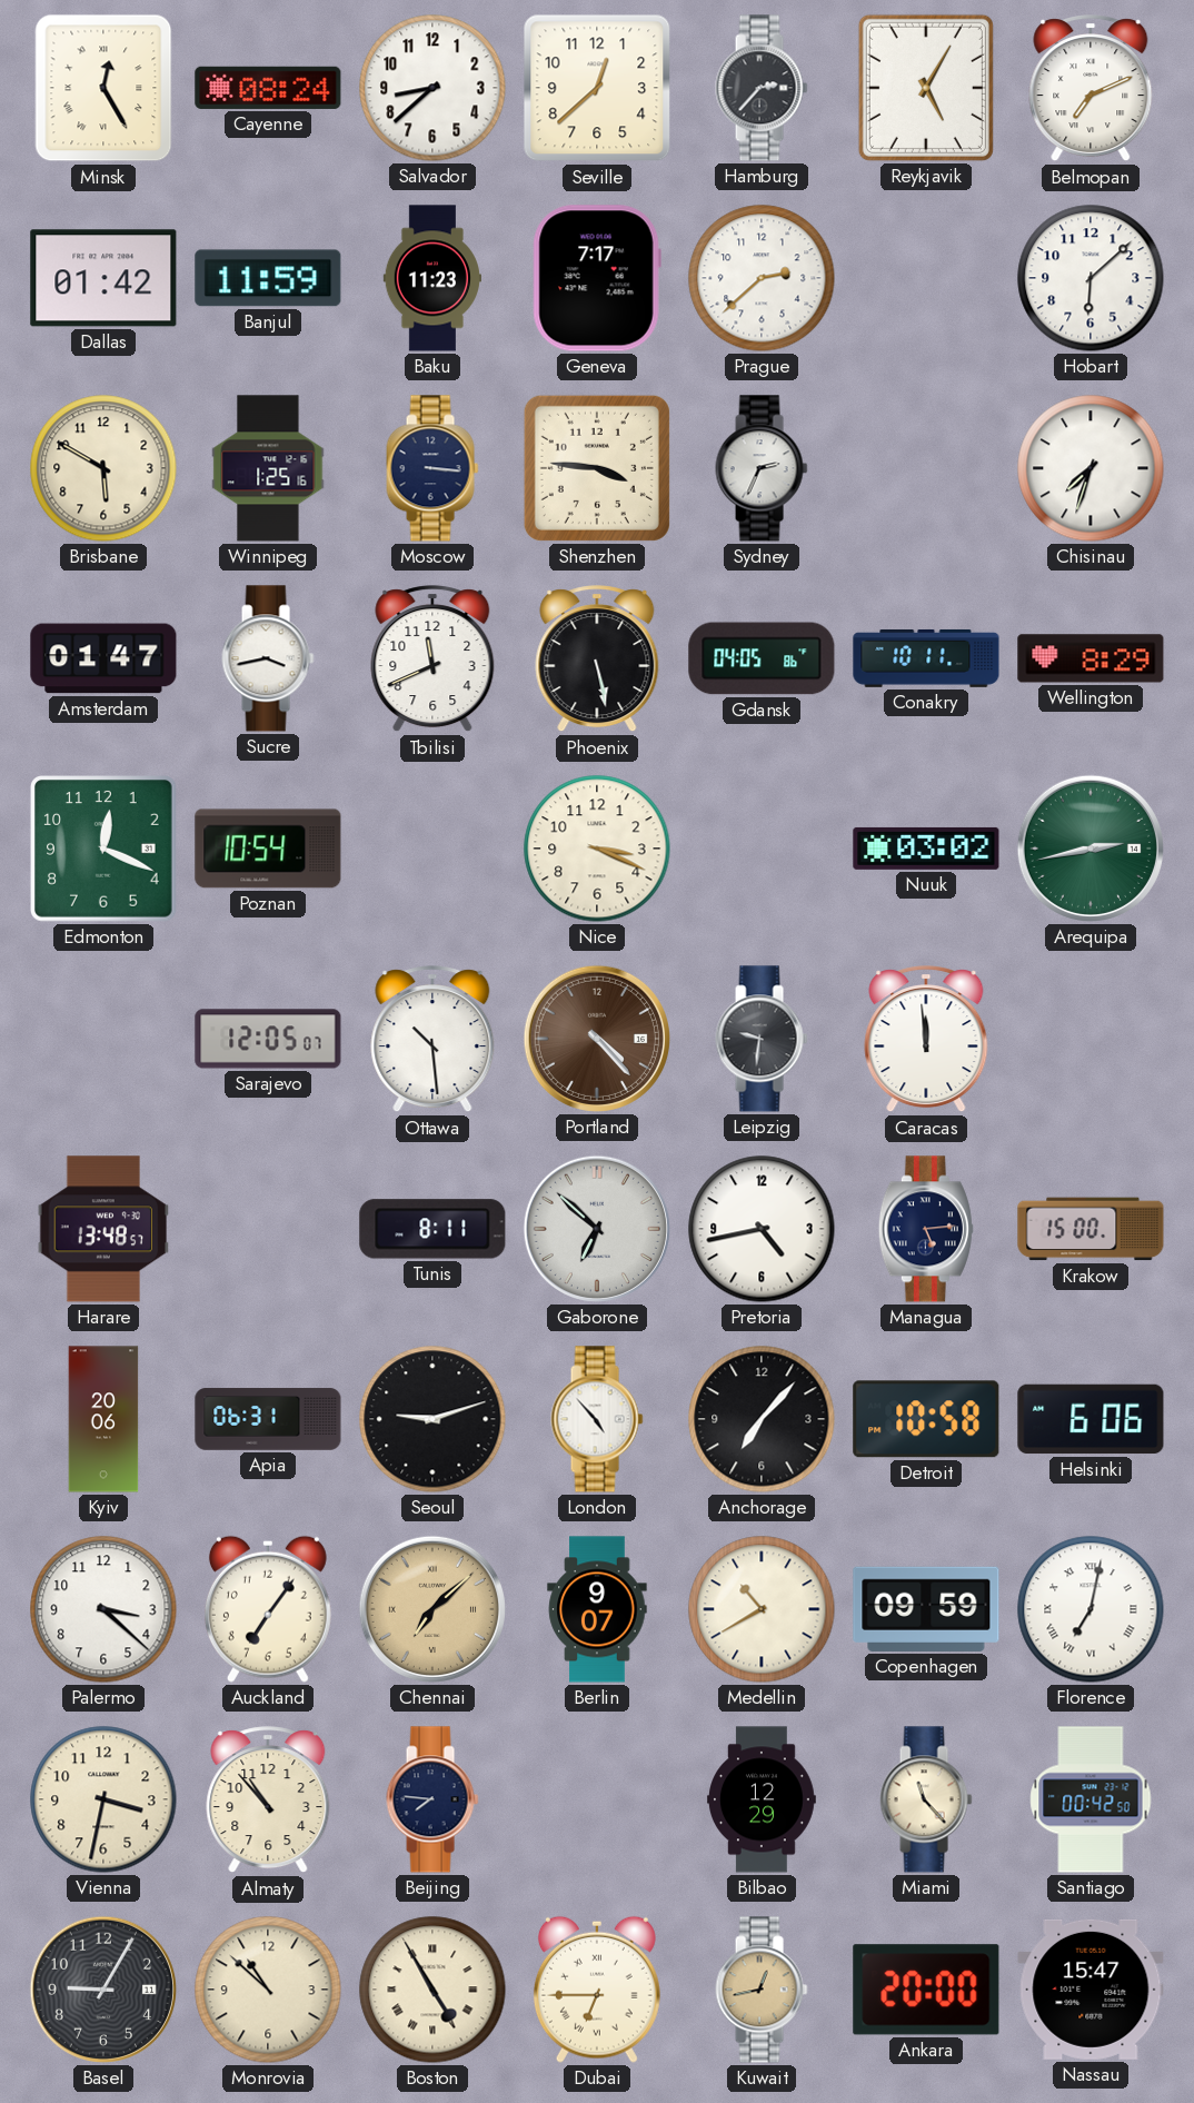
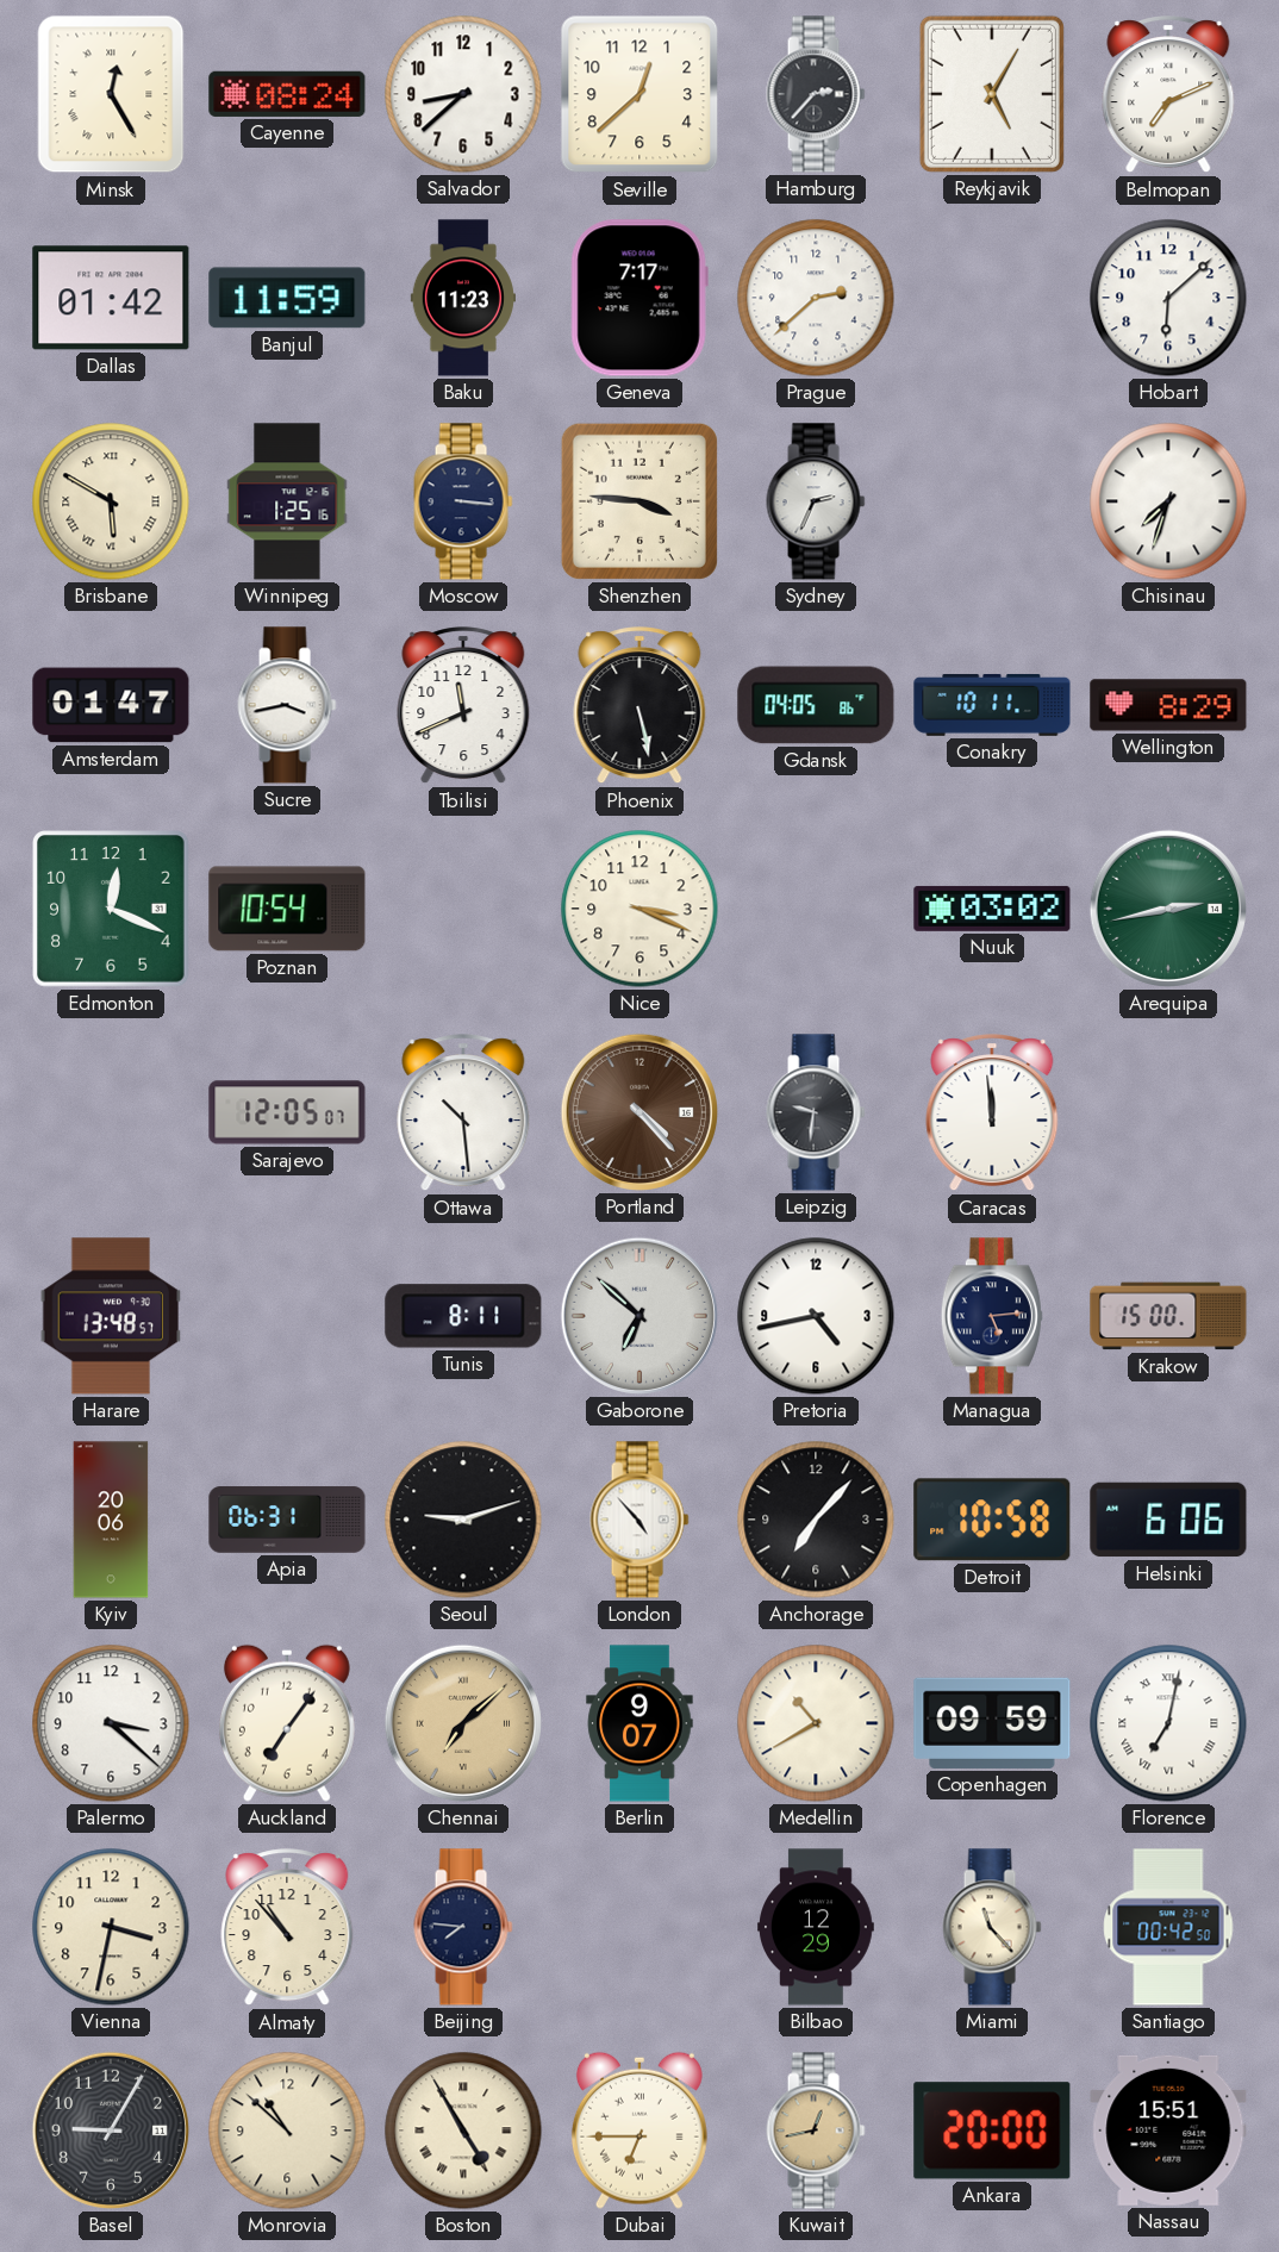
Brisbane numerals: Arabic -> Roman (111, 501)
Nassau: 15:47 -> 15:51 (1168, 2131)
